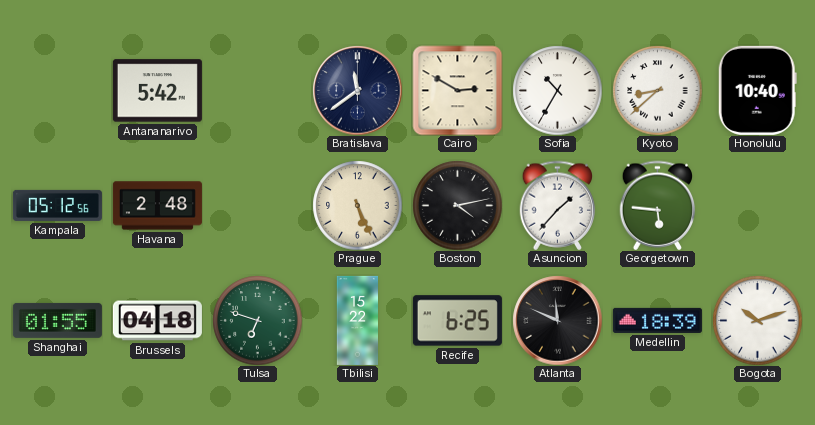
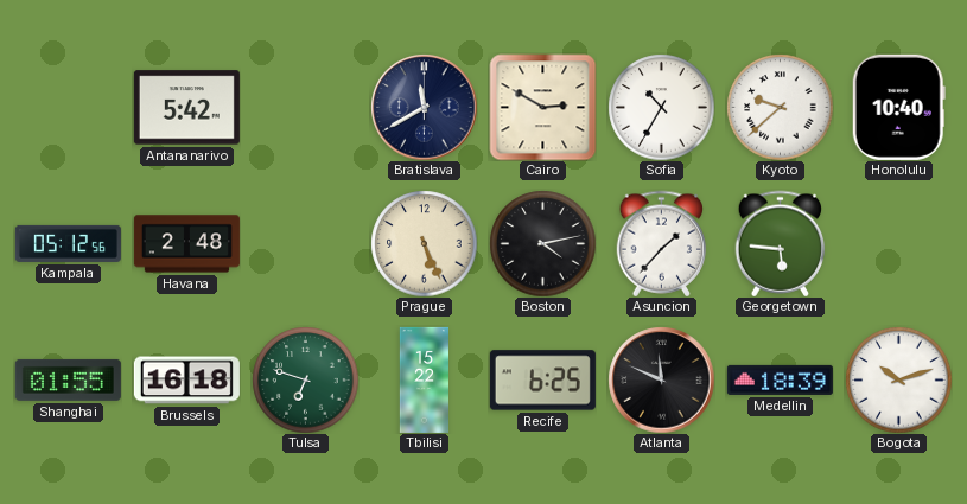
Bratislava: 11:39 -> 11:40 (424, 107)
Kyoto: 8:38 -> 9:38 (780, 107)
Brussels: 04:18 -> 16:18 (186, 381)
